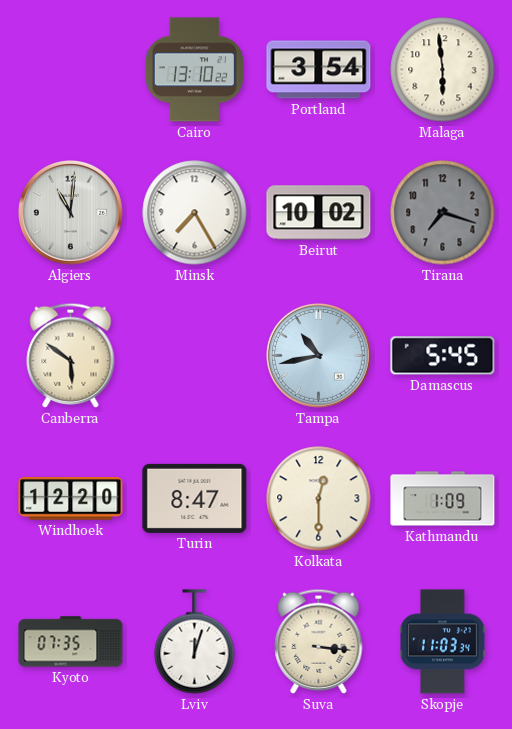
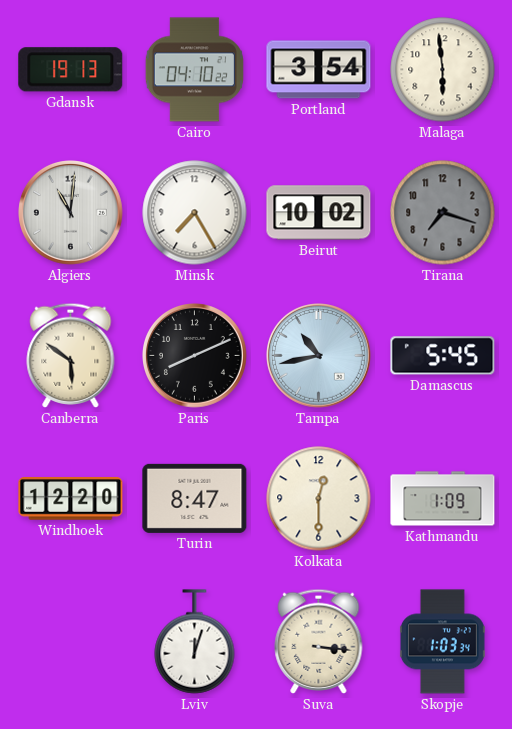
Gdansk: none -> 19:13 (71, 70)
Cairo: 13:10 -> 04:10 (194, 70)
Paris: none -> 8:11 (195, 356)
Kyoto: 07:35 -> none (71, 642)
Skopje: 11:03 -> 1:03 (442, 642)
